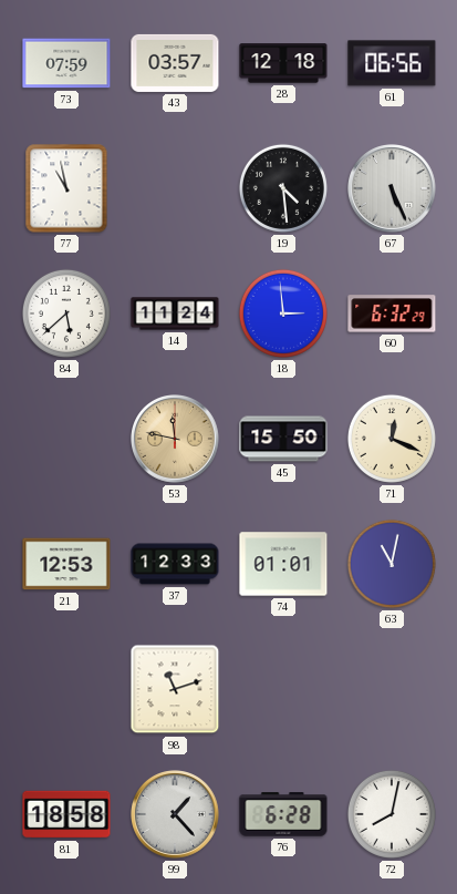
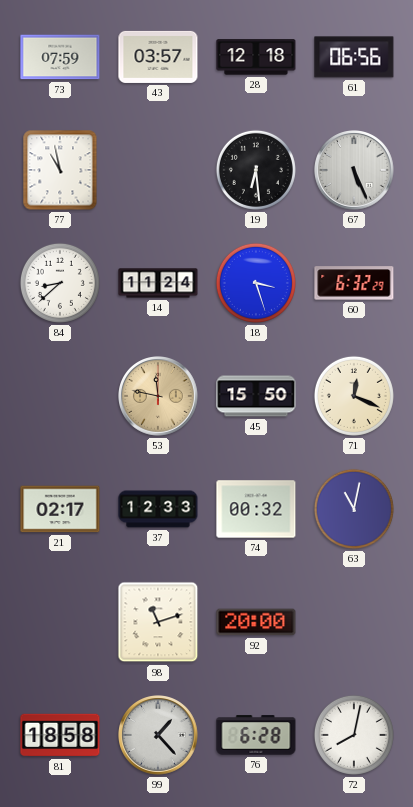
19: 4:29 -> 6:29 (256, 170)
84: 5:38 -> 8:38 (60, 283)
18: 2:59 -> 3:27 (256, 283)
21: 12:53 -> 02:17 (60, 509)
74: 01:01 -> 00:32 (256, 509)
92: none -> 20:00 (256, 622)
